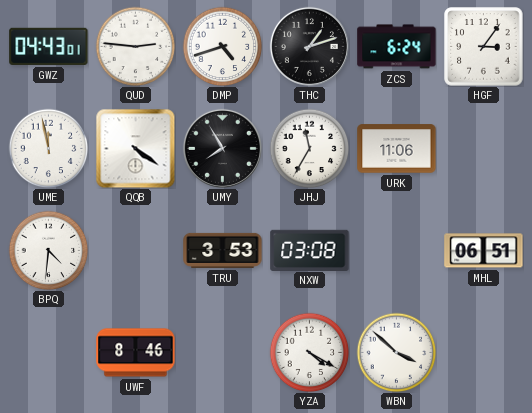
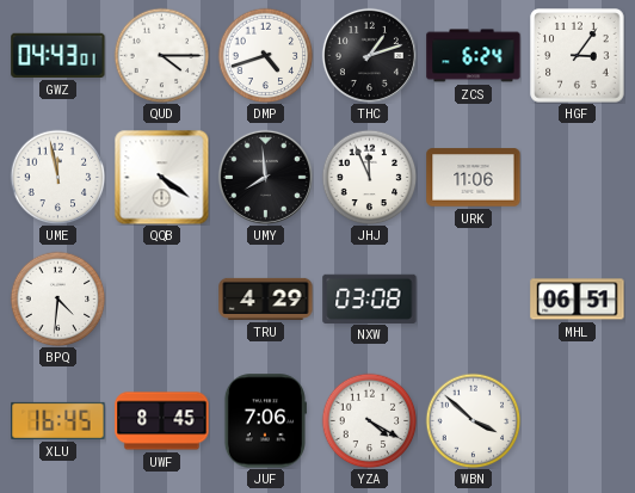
QUD: 2:46 -> 4:15 (161, 55)
UMY: 7:55 -> 7:59 (265, 177)
JHJ: 11:35 -> 11:56 (369, 177)
TRU: 3:53 -> 4:29 (266, 298)
XLU: none -> 16:45 (58, 420)
UWF: 8:46 -> 8:45 (162, 421)
JUF: none -> 7:06 (265, 421)
